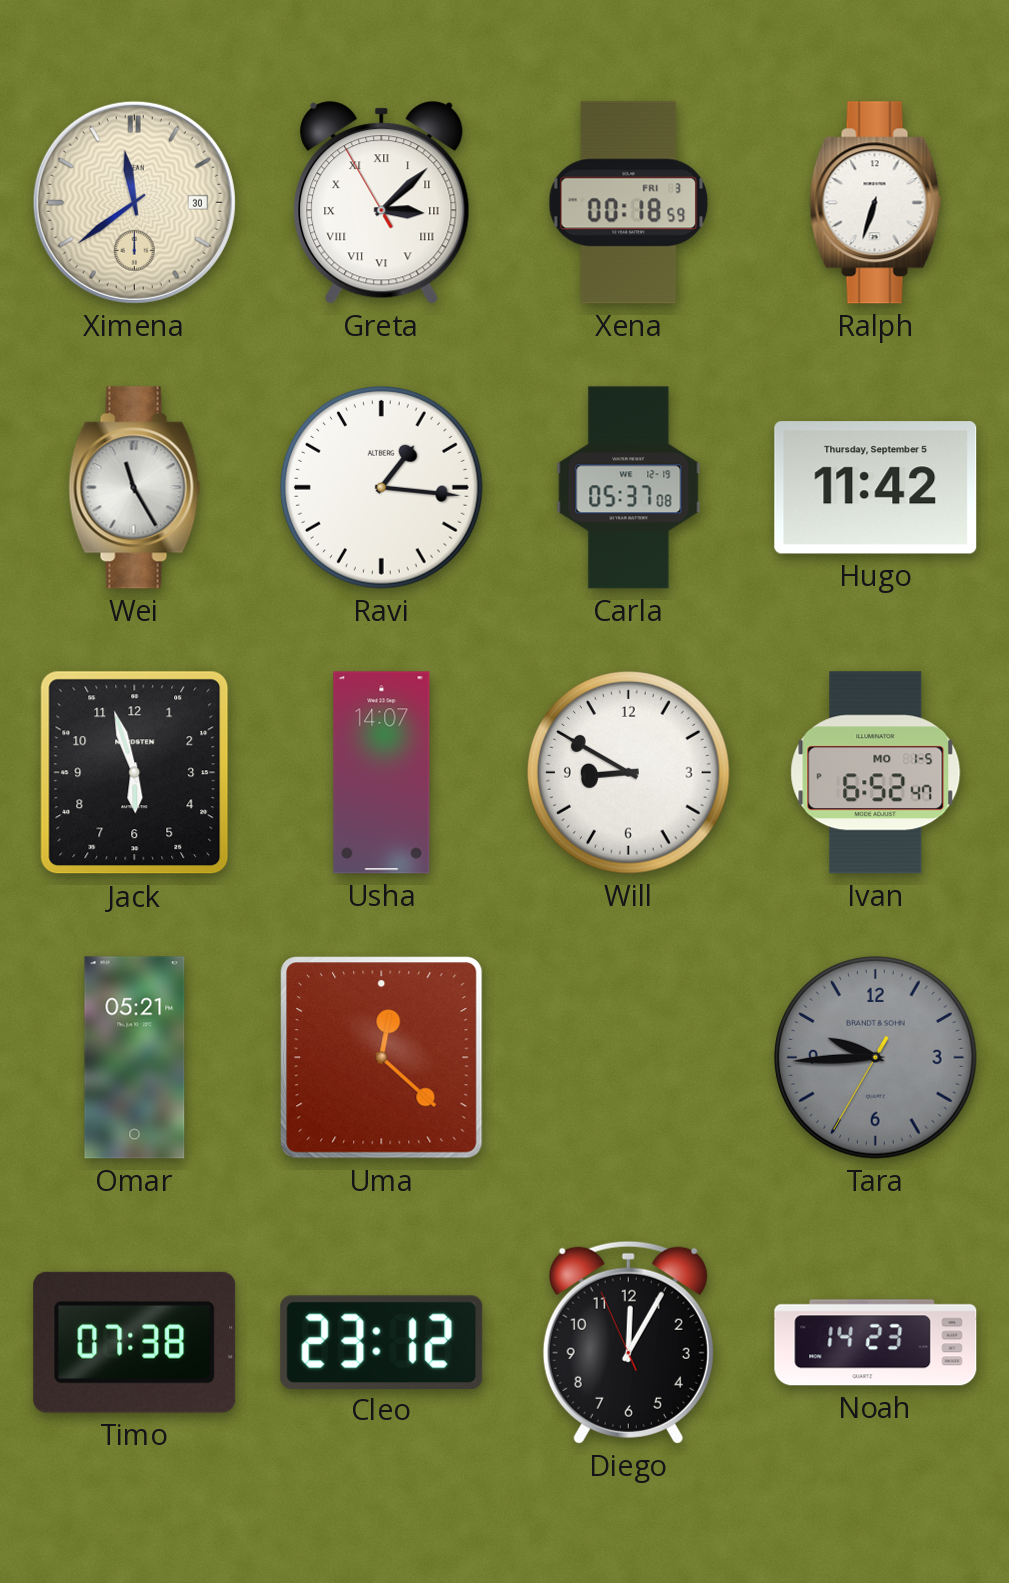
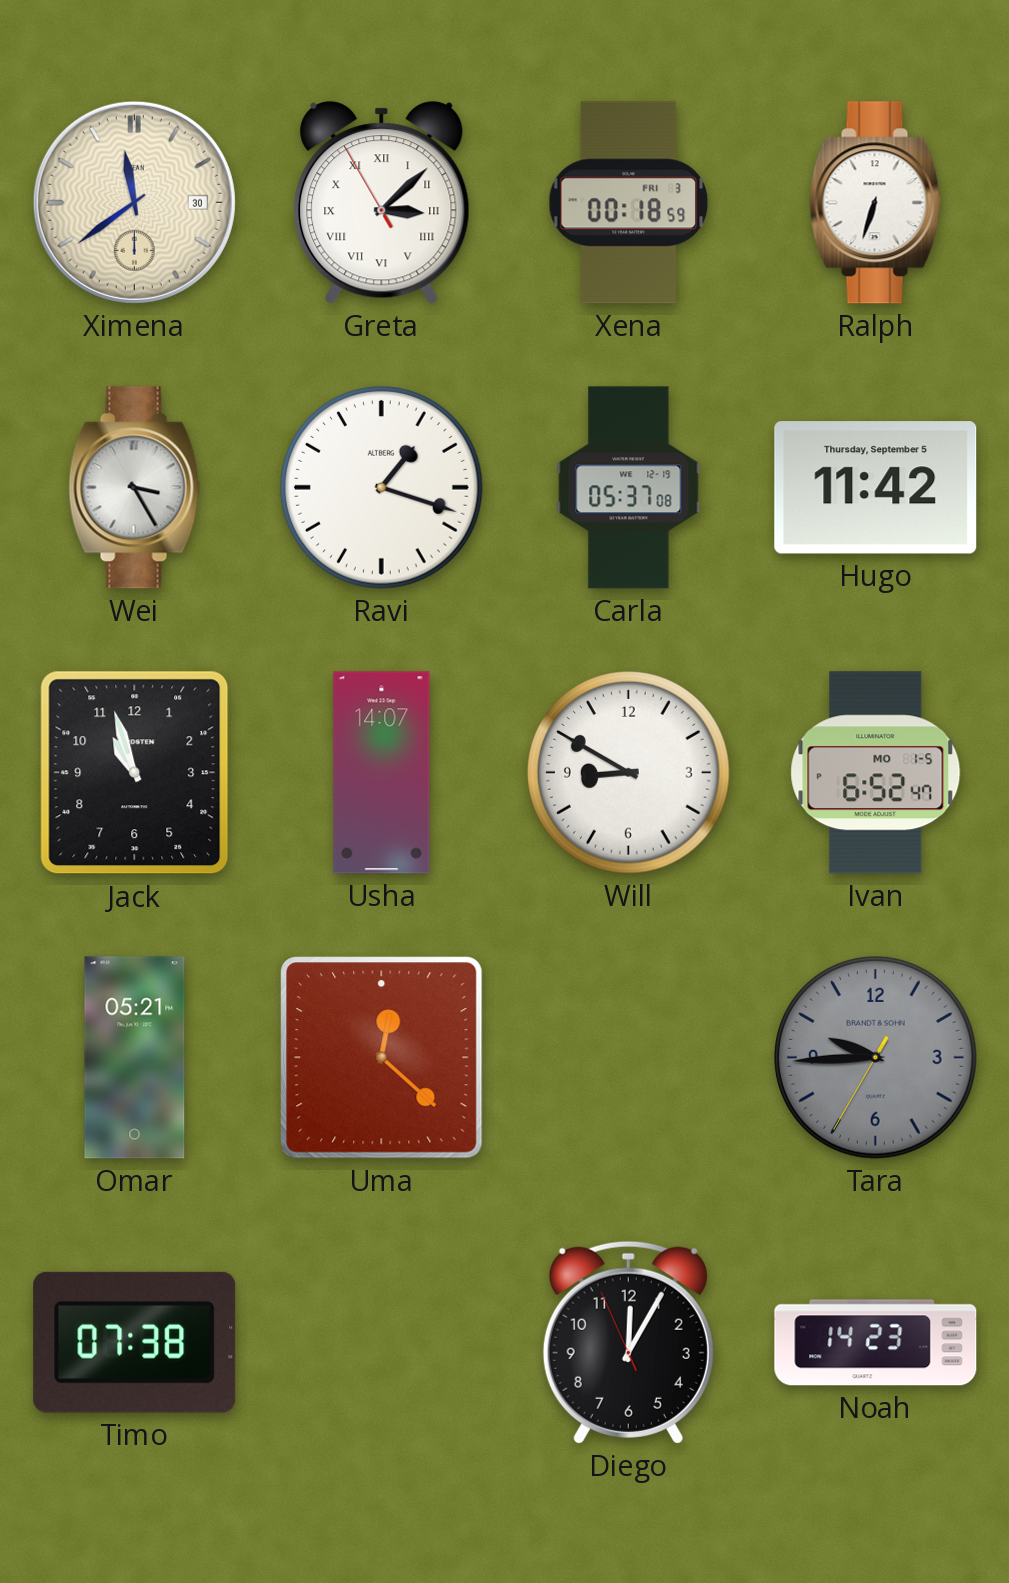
Wei: 11:25 -> 3:25 (135, 488)
Ravi: 1:16 -> 1:18 (382, 488)
Jack: 5:57 -> 10:57 (135, 773)
Cleo: 23:12 -> none (382, 1342)
